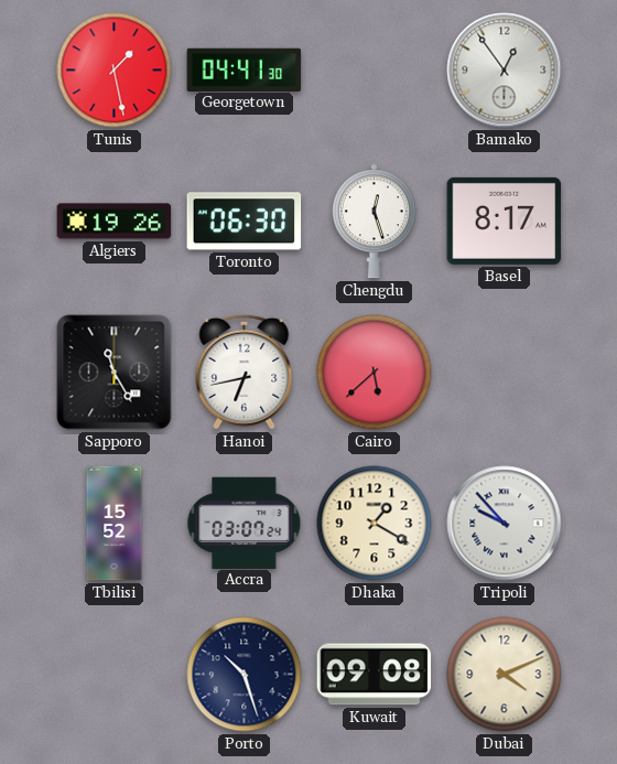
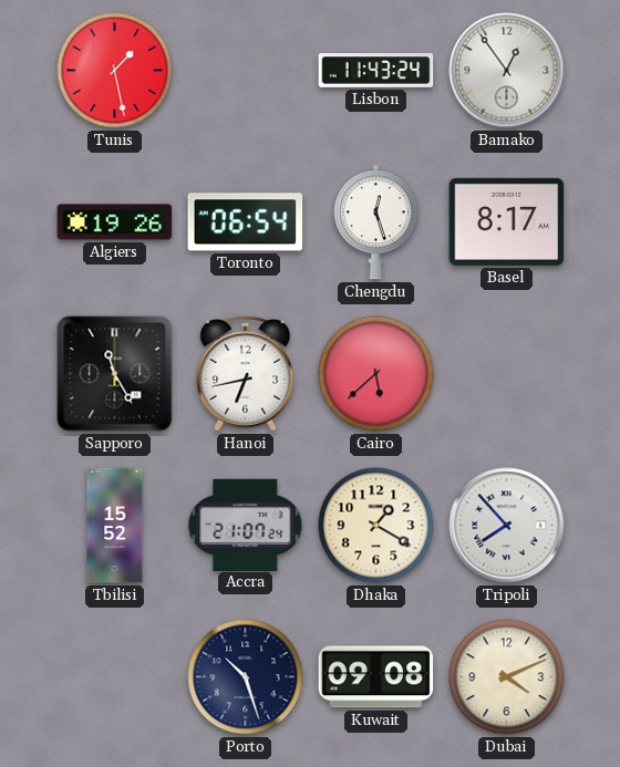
Georgetown: 04:41 -> none (245, 69)
Lisbon: none -> 11:43 (376, 71)
Toronto: 06:30 -> 06:54 (246, 222)
Accra: 03:07 -> 21:07 (246, 525)
Tripoli: 9:53 -> 7:53 (507, 526)
